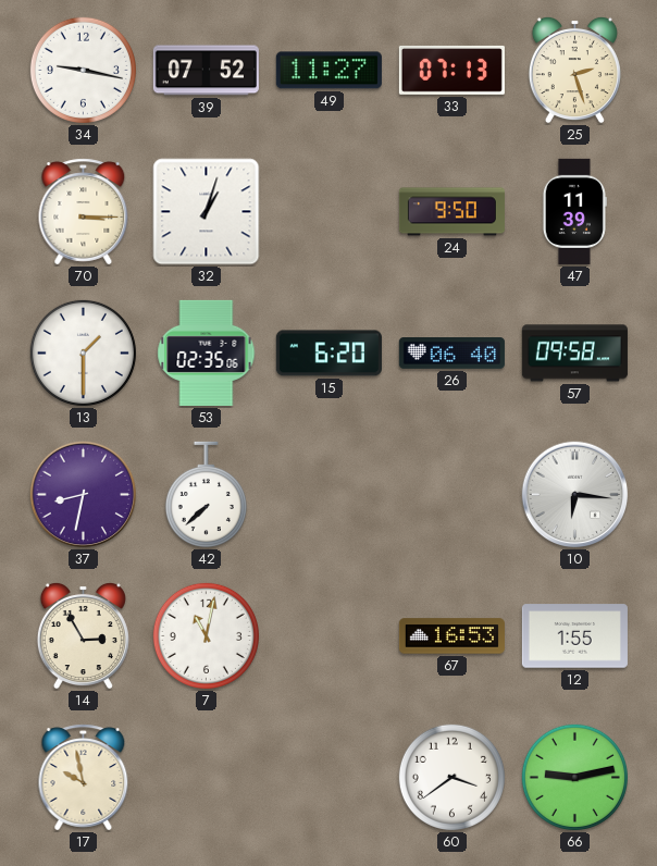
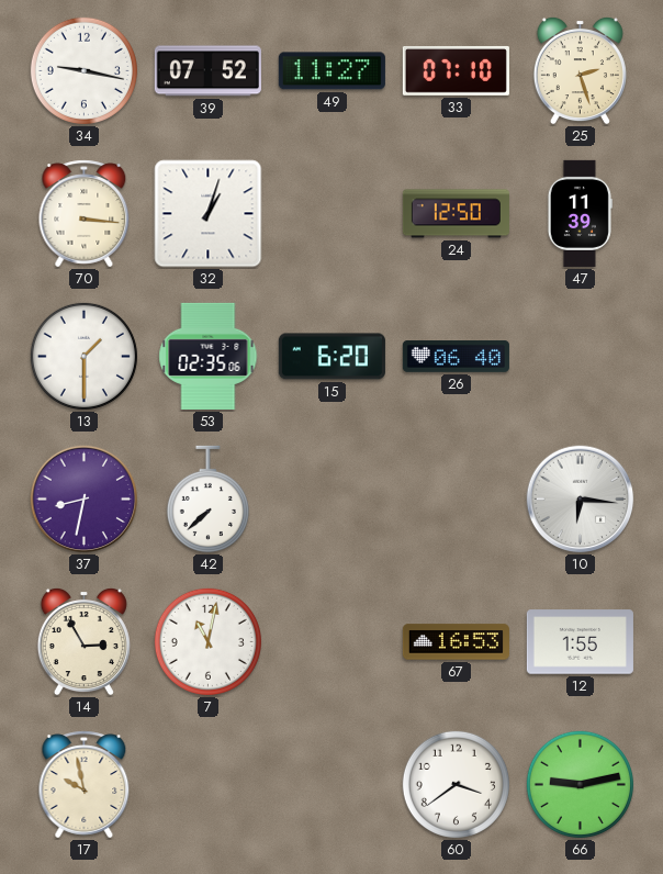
33: 07:13 -> 07:10 (456, 70)
70: 3:15 -> 3:16 (85, 214)
24: 9:50 -> 12:50 (456, 214)
57: 09:58 -> none (574, 354)
